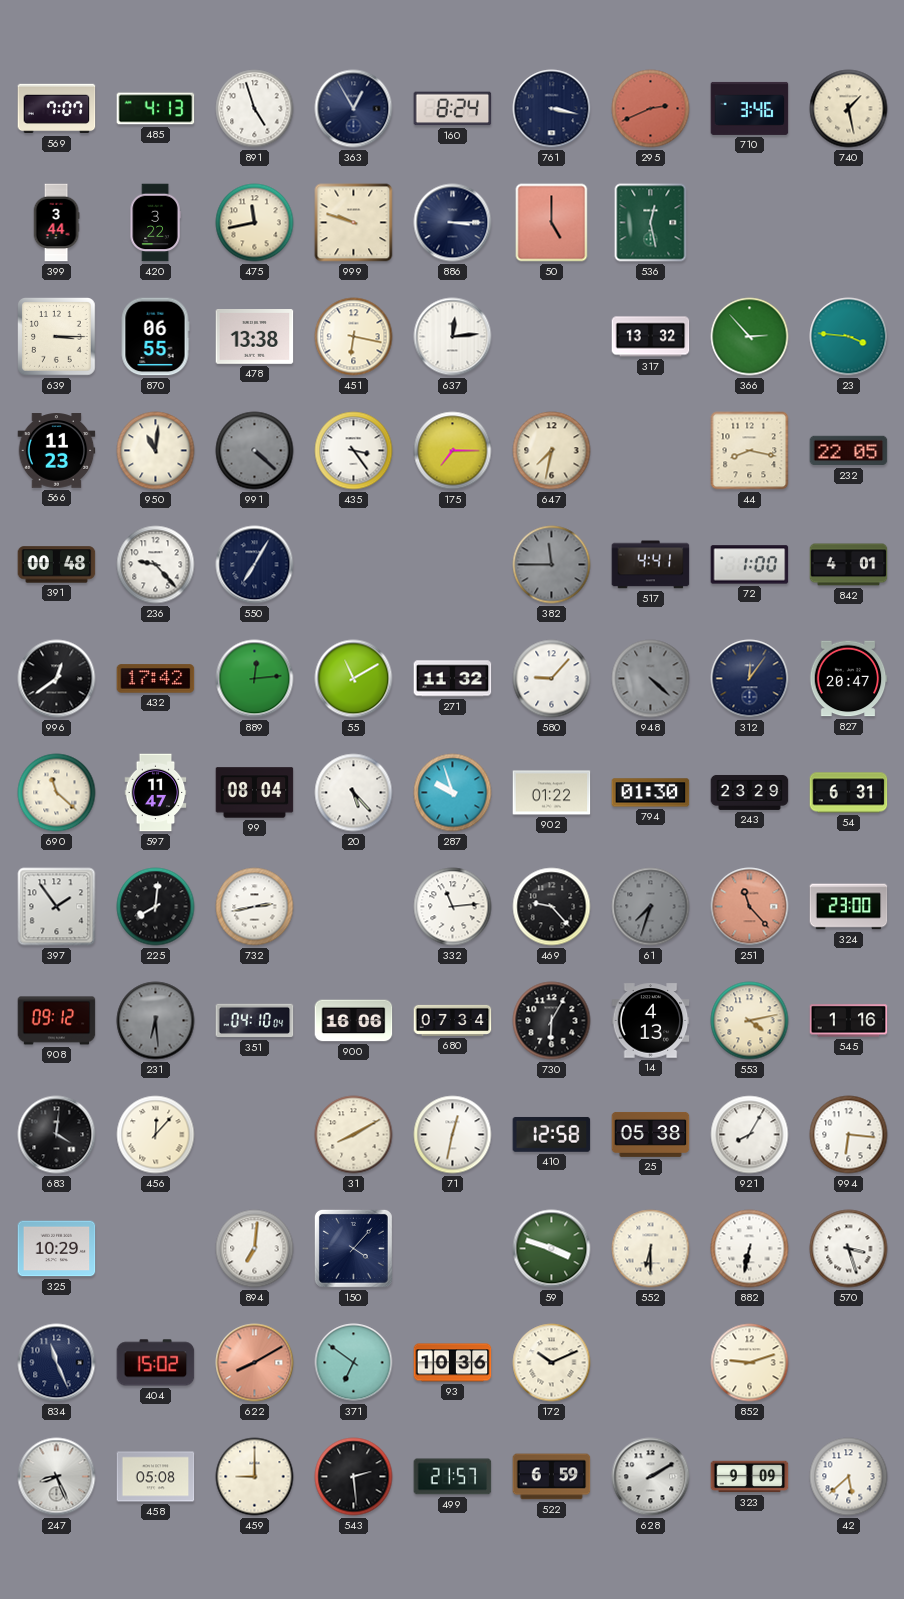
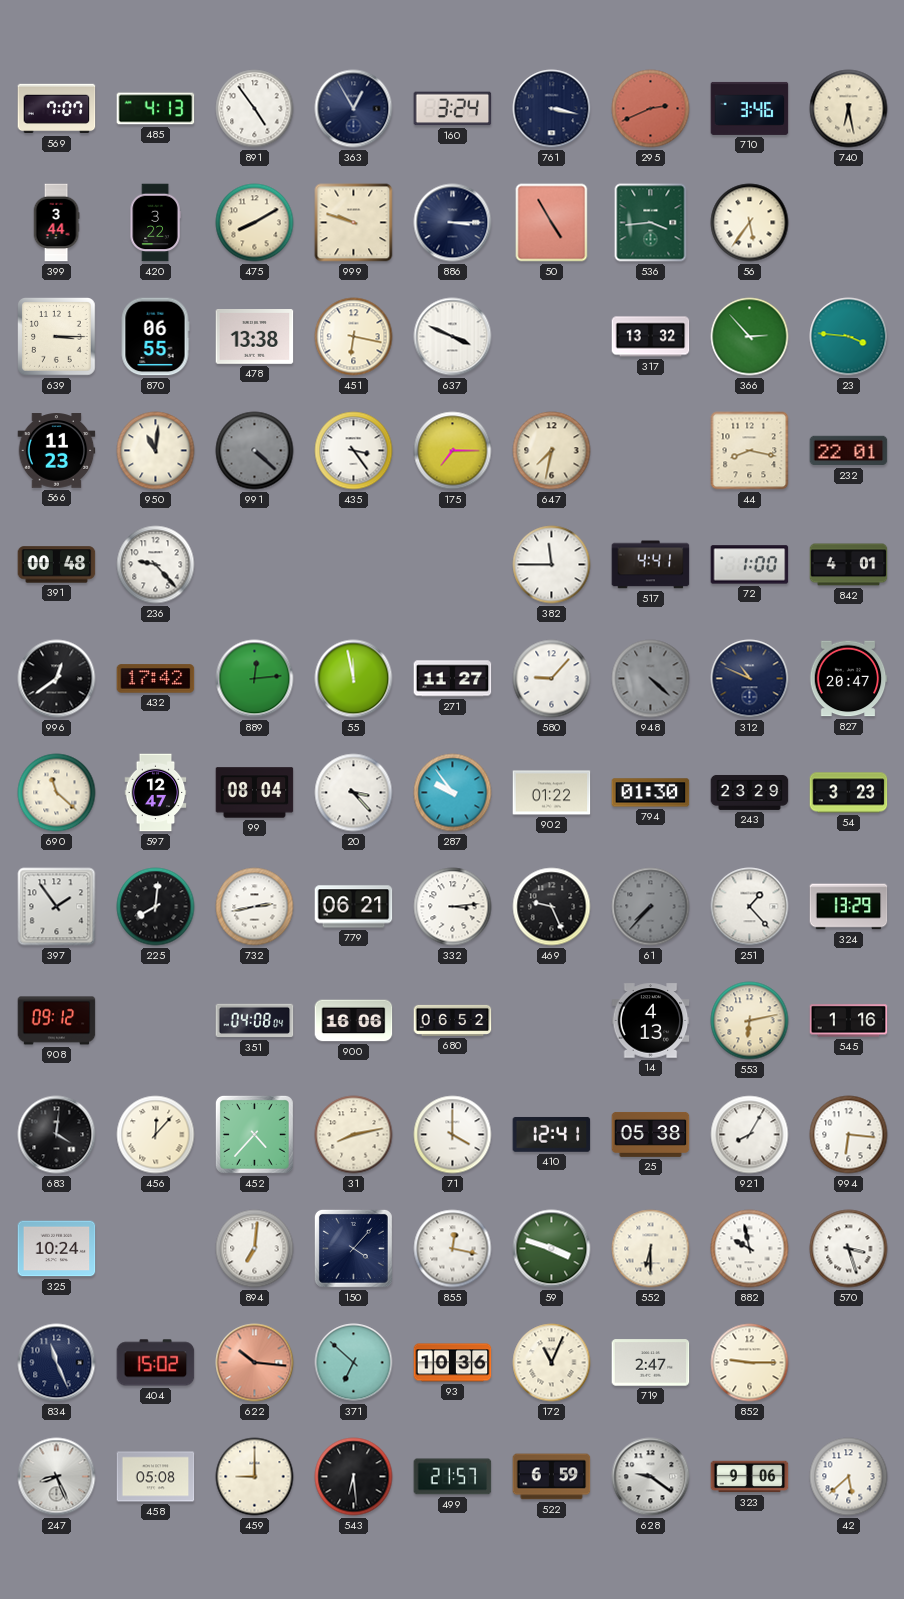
891: 4:57 -> 4:54 (255, 109)
160: 8:24 -> 3:24 (453, 109)
740: 1:28 -> 6:28 (849, 109)
475: 11:43 -> 8:10 (255, 223)
50: 5:00 -> 4:55 (552, 223)
536: 12:28 -> 3:44 (651, 223)
56: none -> 5:36 (750, 223)
637: 12:14 -> 3:49 (453, 337)
232: 22:05 -> 22:01 (849, 451)
550: 7:05 -> none (255, 565)
382 dial: grey -> white (552, 565)
55: 11:10 -> 11:58 (354, 679)
271: 11:32 -> 11:27 (453, 679)
312: 12:06 -> 10:49 (750, 679)
597: 11:47 -> 12:47 (156, 793)
20: 5:23 -> 3:23 (354, 793)
287: 9:57 -> 9:54 (453, 793)
54: 6:31 -> 3:23 (849, 793)
779: none -> 06:21 (354, 907)
332: 11:14 -> 3:14 (453, 907)
469: 9:23 -> 9:26 (552, 907)
61: 7:33 -> 7:37 (651, 907)
251: 11:23 -> 1:23 (750, 907)
251 dial: salmon -> white (750, 907)
324: 23:00 -> 13:29 (849, 907)
231: 6:29 -> none (156, 1021)
351: 04:10 -> 04:08 (255, 1021)
680: 07:34 -> 06:52 (453, 1020)
730: 6:05 -> none (552, 1021)
553: 4:13 -> 6:13 (750, 1021)
452: none -> 4:37 (254, 1134)
31: 8:10 -> 8:13 (354, 1135)
71: 12:32 -> 4:00 (453, 1135)
410: 12:58 -> 12:41 (552, 1134)
325: 10:29 -> 10:24 (57, 1249)
855: none -> 12:17 (453, 1249)
882: 6:32 -> 9:58 (750, 1249)
622: 8:10 -> 10:16 (255, 1363)
371: 6:51 -> 6:52 (354, 1363)
172: 10:11 -> 11:04 (552, 1363)
719: none -> 2:47 (651, 1363)
852: 9:12 -> 9:15 (750, 1363)
543: 2:29 -> 6:29 (354, 1477)
628: 2:10 -> 9:21 (651, 1477)
323: 9:09 -> 9:06 (750, 1477)
